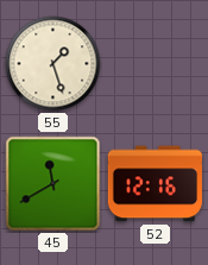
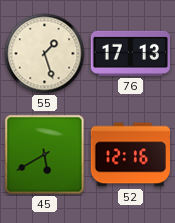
76: none -> 17:13 (130, 53)
45: 11:40 -> 5:40 (45, 155)
